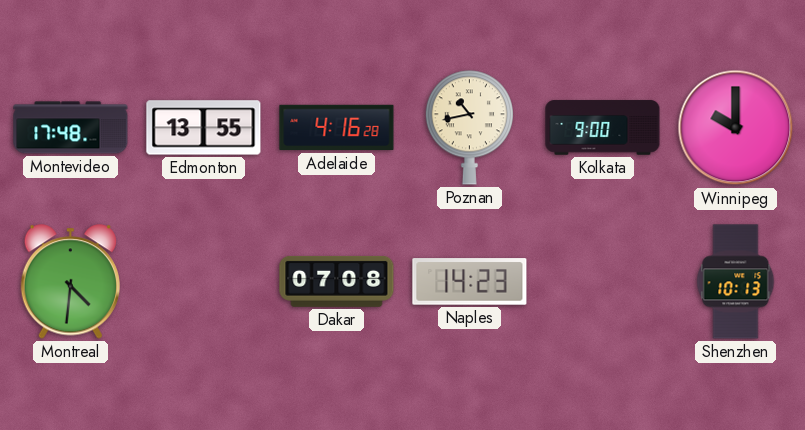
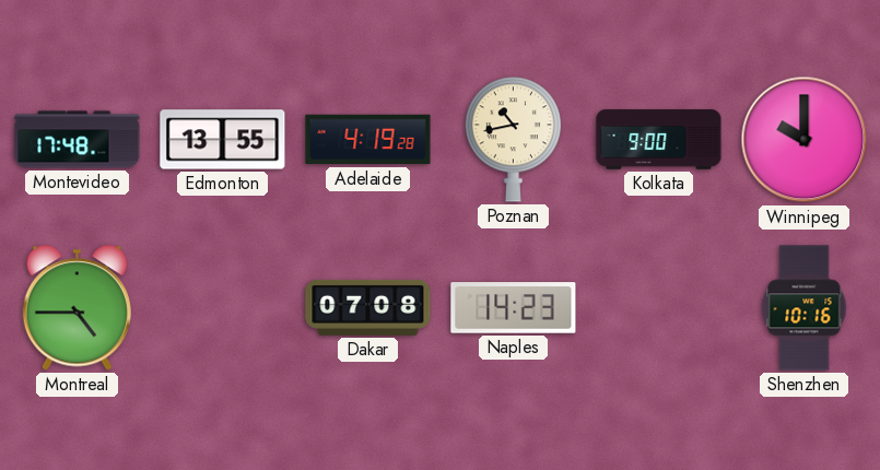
Adelaide: 4:16 -> 4:19 (368, 140)
Montreal: 4:31 -> 4:45 (77, 308)
Shenzhen: 10:13 -> 10:16 (805, 308)
